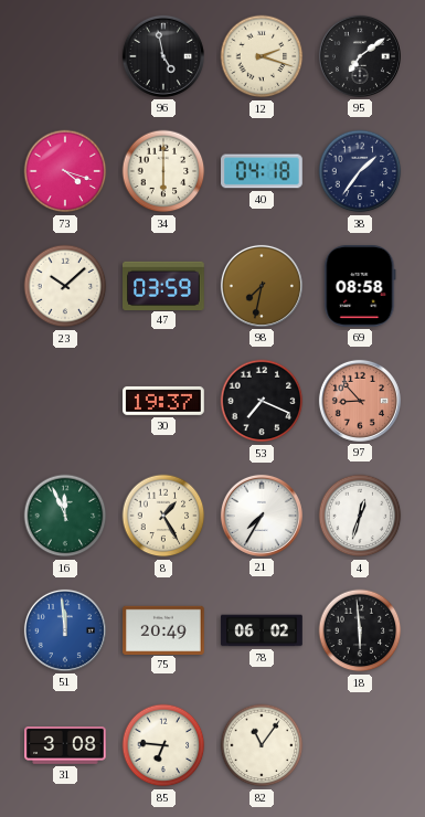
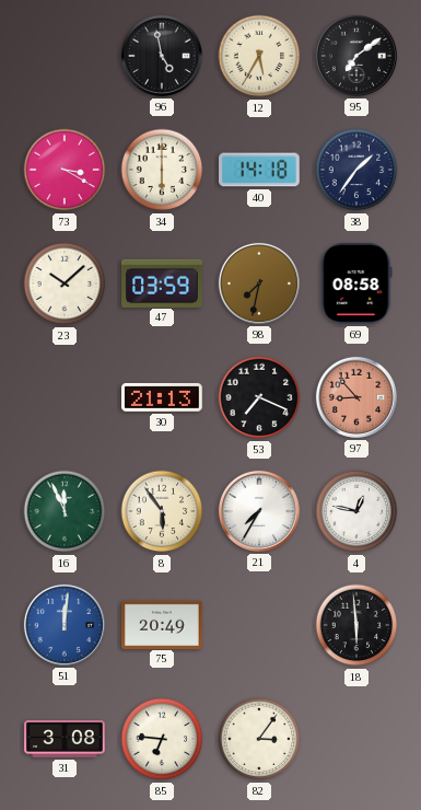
12: 2:18 -> 5:35 (259, 56)
73: 4:18 -> 3:20 (65, 170)
40: 04:18 -> 14:18 (260, 170)
30: 19:37 -> 21:13 (163, 397)
8: 1:25 -> 5:54 (162, 511)
4: 12:33 -> 12:47 (356, 511)
51: 11:59 -> 12:01 (65, 625)
78: 06:02 -> none (262, 630)
82: 11:06 -> 3:06 (259, 739)
